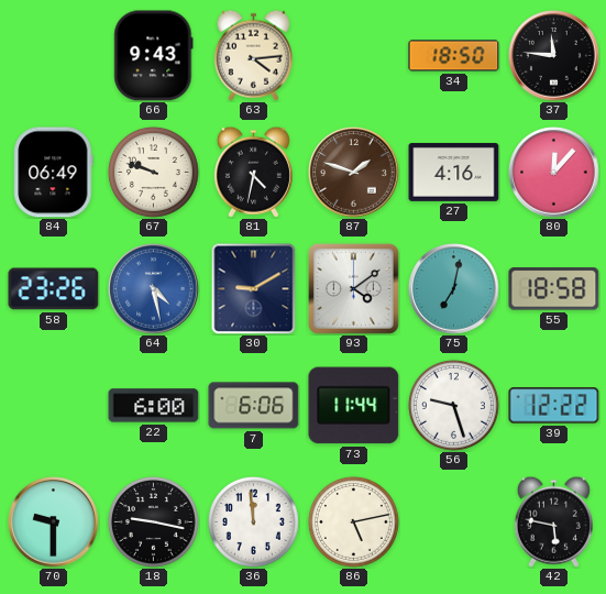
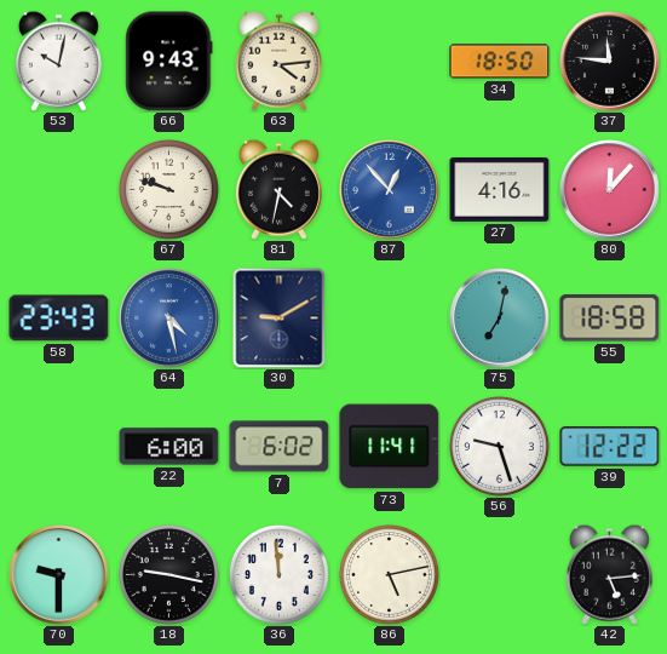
53: none -> 10:02 (58, 61)
84: 06:49 -> none (54, 173)
87: 1:48 -> 12:53 (390, 190)
87 dial: brown -> blue (390, 190)
58: 23:26 -> 23:43 (59, 319)
93: 4:09 -> none (353, 288)
7: 6:06 -> 6:02 (280, 447)
73: 11:44 -> 11:41 (390, 447)
42: 5:47 -> 5:14 (609, 574)
